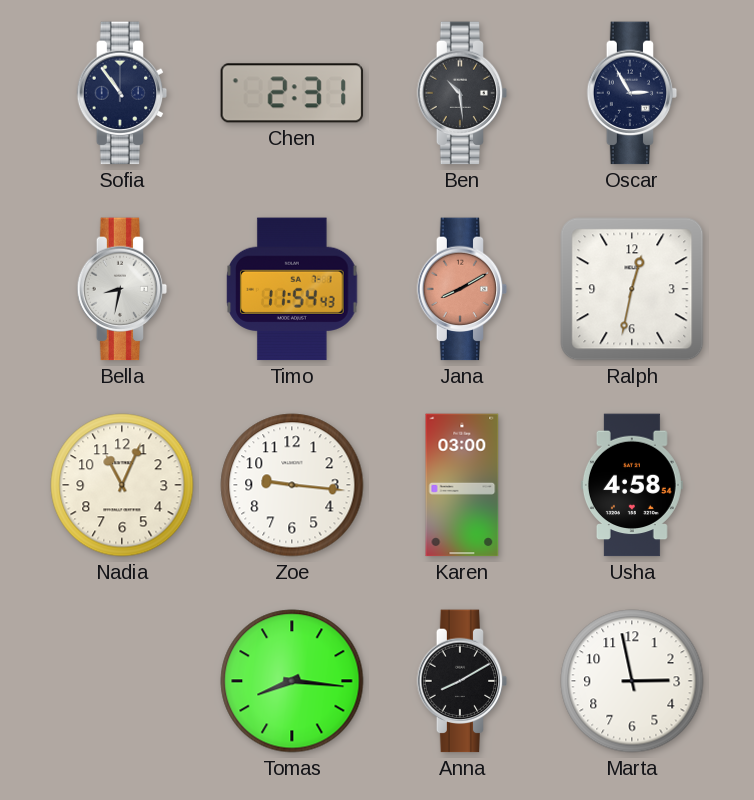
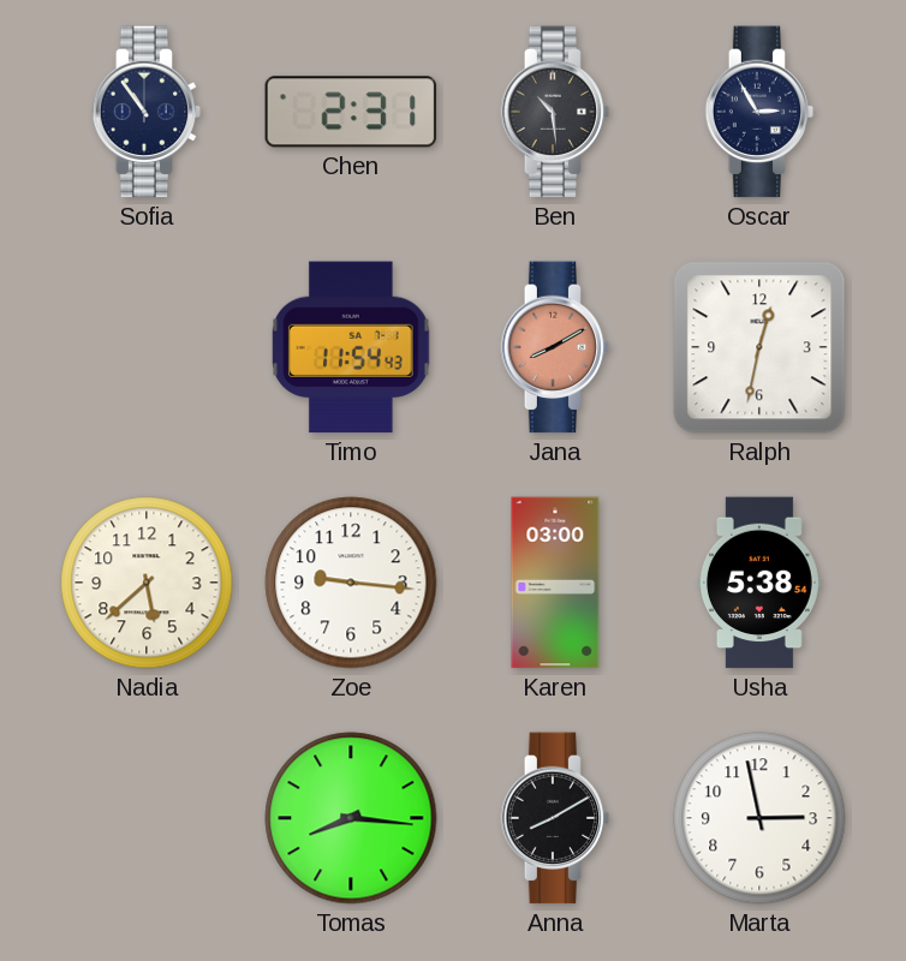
Bella: 8:32 -> none (122, 289)
Nadia: 11:04 -> 5:38 (147, 583)
Usha: 4:58 -> 5:38 (759, 583)
